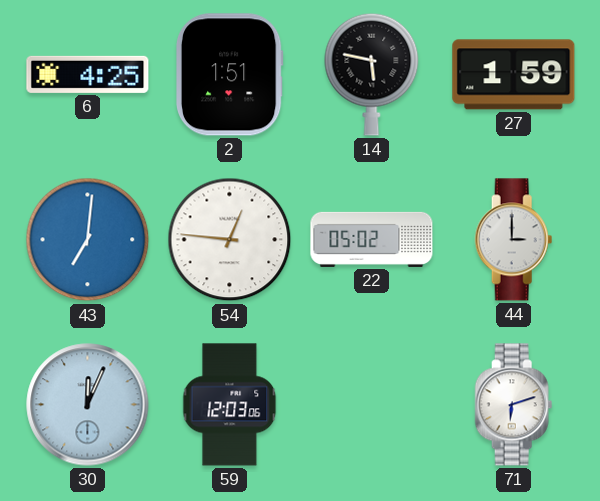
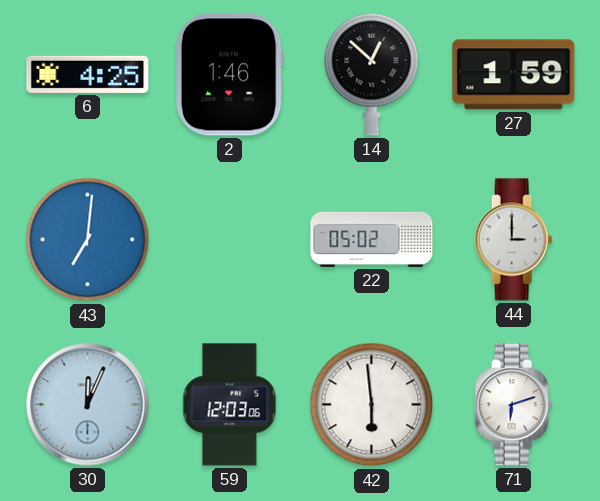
2: 1:51 -> 1:46 (229, 75)
14: 5:47 -> 12:52 (372, 74)
54: 12:46 -> none (230, 240)
42: none -> 5:59 (372, 405)
